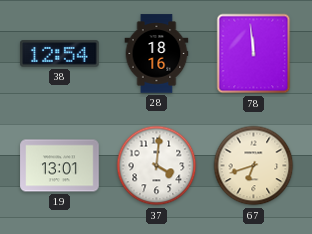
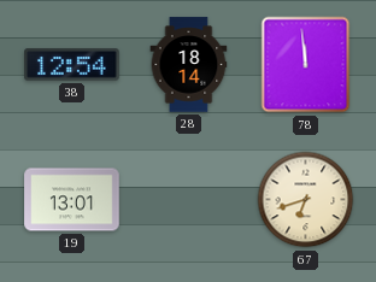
28: 18:16 -> 18:14 (189, 65)
37: 4:01 -> none (157, 166)
